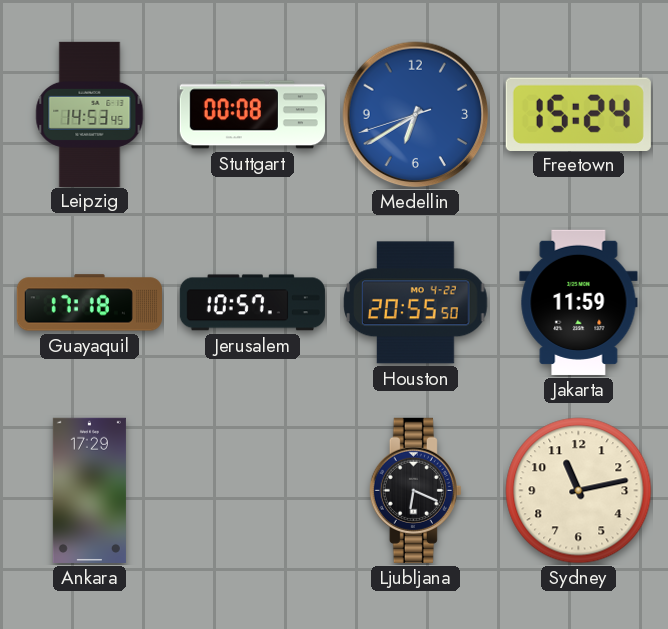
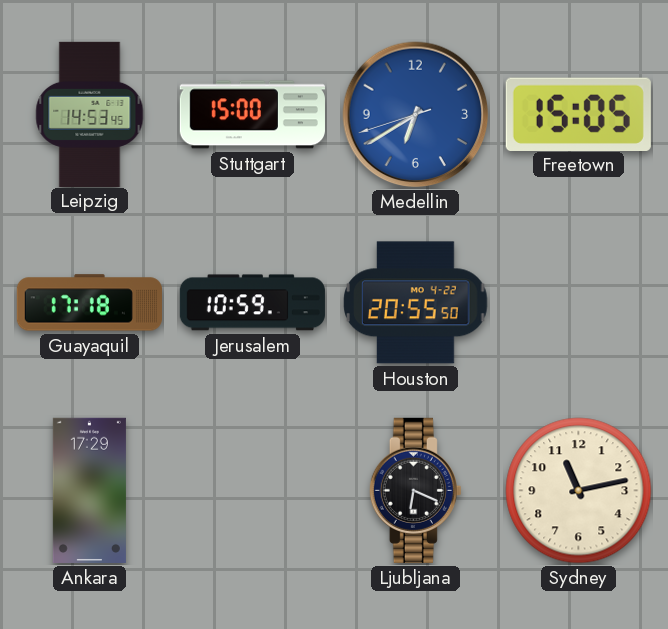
Stuttgart: 00:08 -> 15:00 (252, 115)
Freetown: 15:24 -> 15:05 (578, 114)
Jerusalem: 10:57 -> 10:59 (252, 303)
Jakarta: 11:59 -> none (579, 302)
